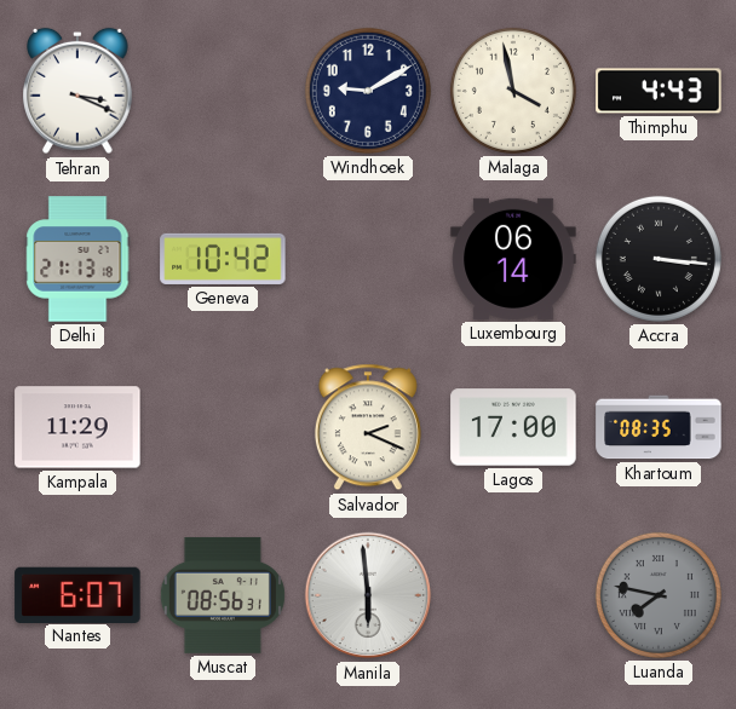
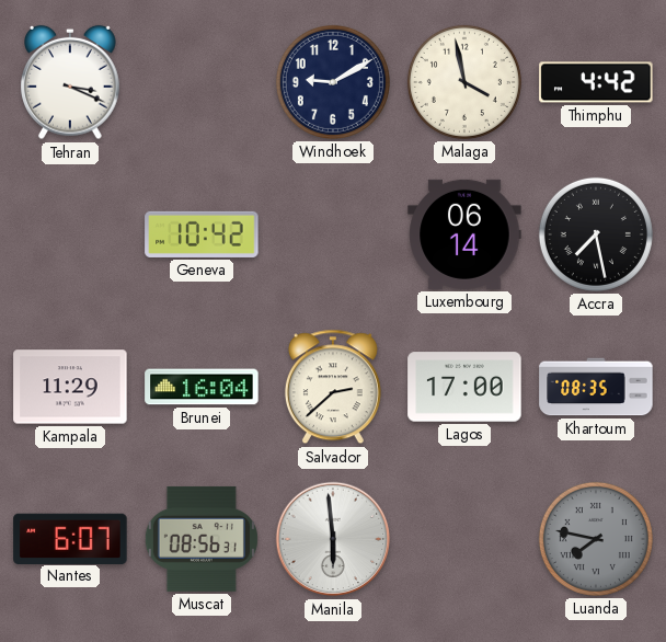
Thimphu: 4:43 -> 4:42 (596, 82)
Delhi: 21:13 -> none (77, 259)
Accra: 3:16 -> 7:28 (596, 234)
Brunei: none -> 16:04 (202, 387)
Salvador: 2:19 -> 2:38 (333, 387)
